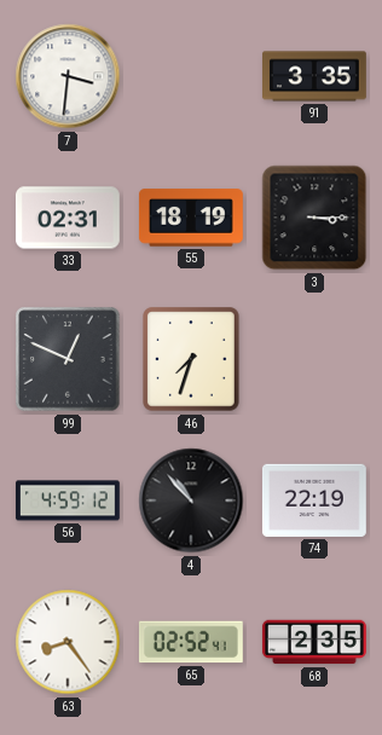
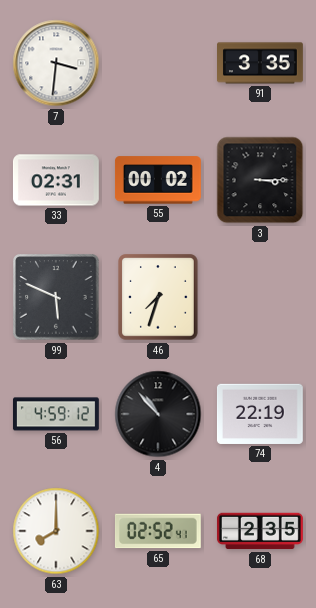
55: 18:19 -> 00:02 (158, 180)
99: 12:49 -> 5:49 (56, 297)
63: 8:24 -> 8:00 (56, 531)
